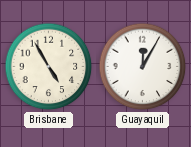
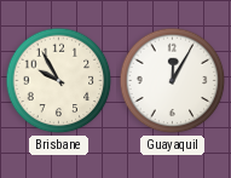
Brisbane: 4:55 -> 9:55 (59, 81)
